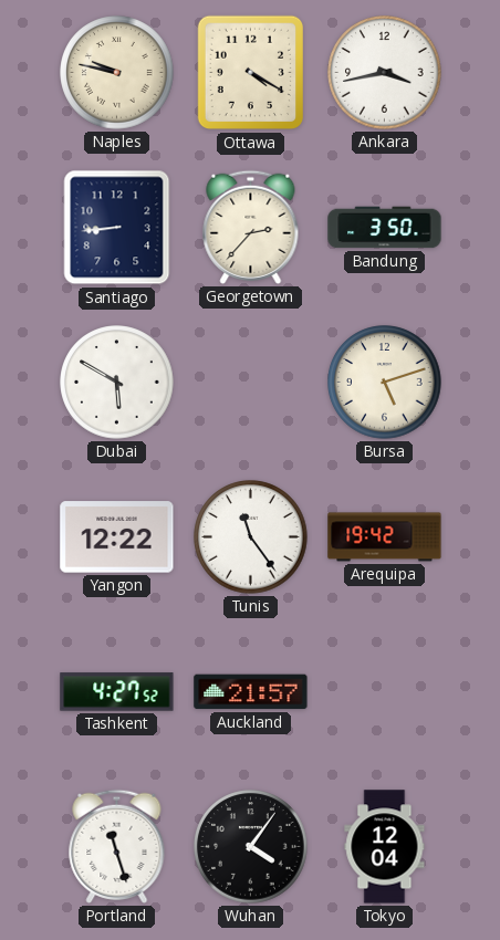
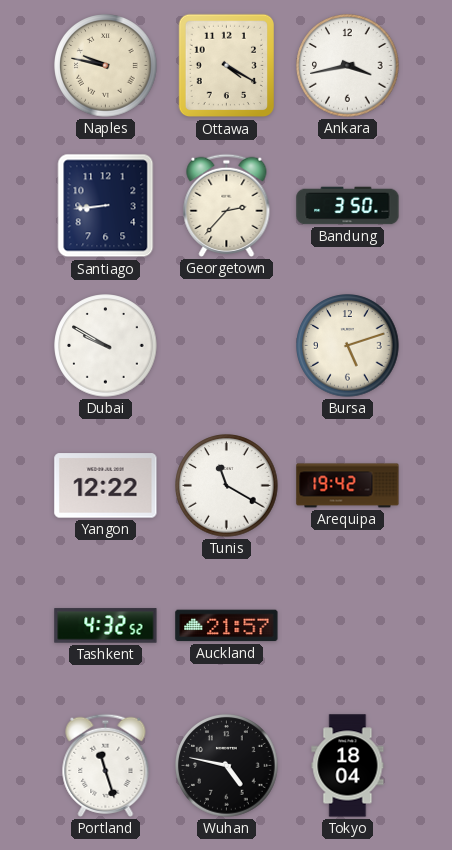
Dubai: 5:50 -> 9:50 (106, 346)
Tunis: 11:24 -> 11:20 (227, 486)
Tashkent: 4:27 -> 4:32 (106, 626)
Wuhan: 4:06 -> 4:47 (227, 766)
Tokyo: 12:04 -> 18:04 (348, 766)
